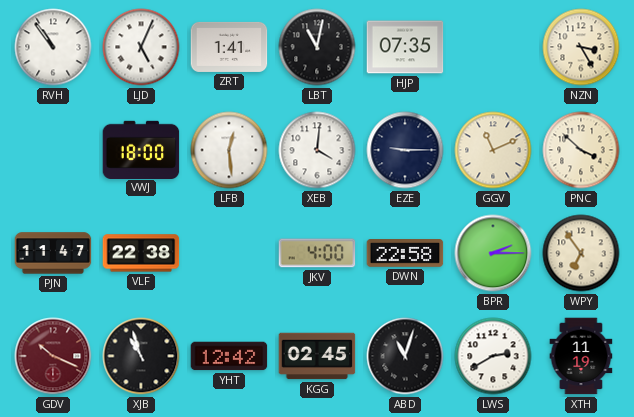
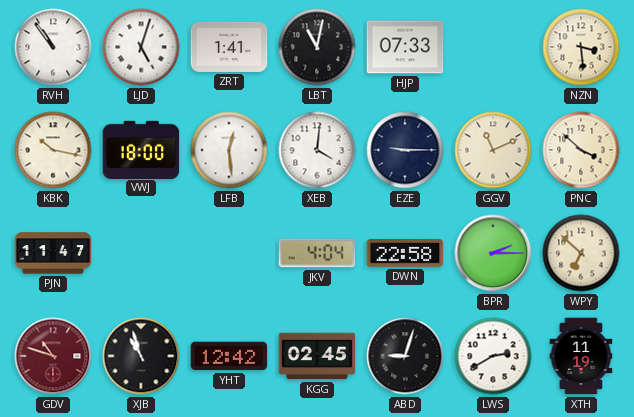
LJD: 5:04 -> 5:03 (141, 47)
HJP: 07:35 -> 07:33 (405, 47)
NZN: 3:25 -> 3:29 (581, 47)
KBK: none -> 10:17 (53, 150)
VLF: 22:38 -> none (141, 253)
JKV: 4:00 -> 4:04 (317, 253)
WPY: 6:54 -> 6:52 (581, 253)
GDV: 10:19 -> 10:48 (53, 356)
ABD: 11:03 -> 9:03 (405, 356)
